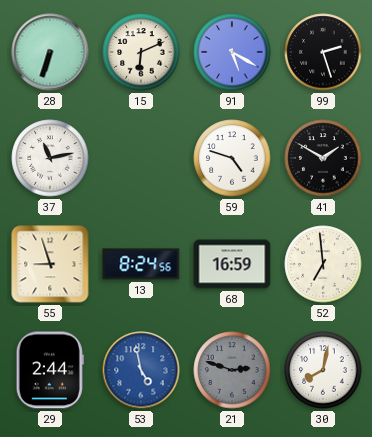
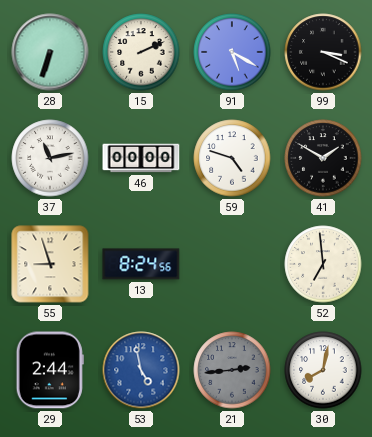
15: 6:11 -> 2:11 (141, 52)
99: 2:27 -> 3:19 (323, 52)
46: none -> 00:00 (141, 158)
68: 16:59 -> none (232, 264)
21: 2:48 -> 2:44 (232, 370)
